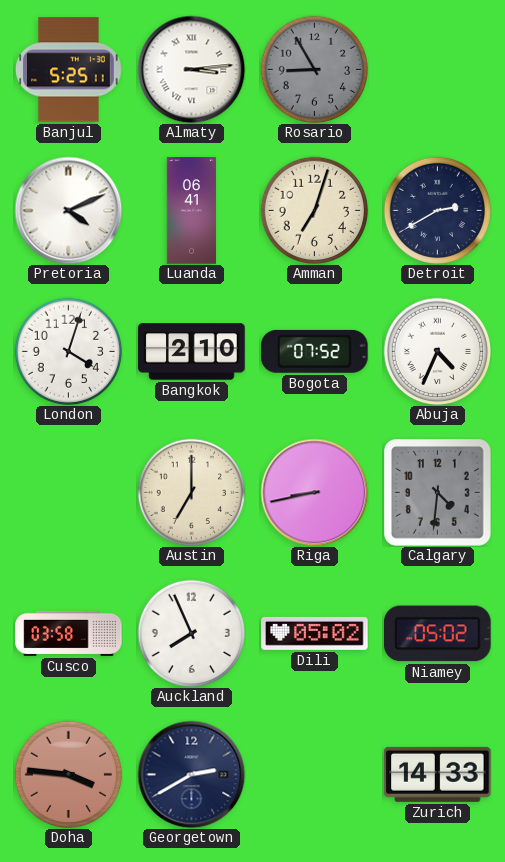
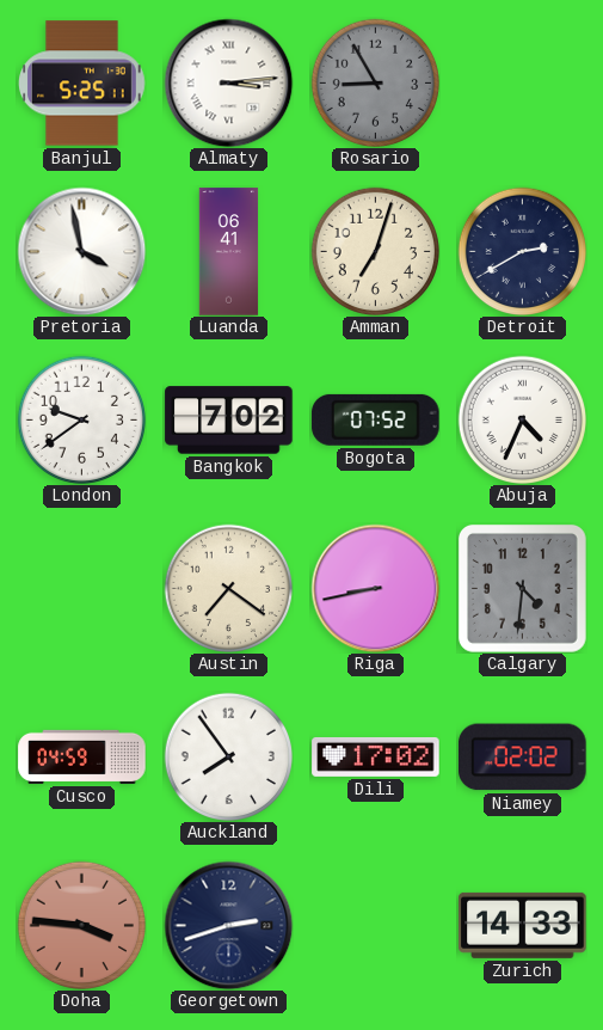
Pretoria: 4:11 -> 3:58 (81, 251)
London: 4:03 -> 9:39 (81, 419)
Bangkok: 2:10 -> 7:02 (229, 421)
Austin: 7:00 -> 7:21 (228, 588)
Cusco: 03:58 -> 04:59 (82, 756)
Auckland: 7:56 -> 7:54 (228, 756)
Dili: 05:02 -> 17:02 (376, 756)
Niamey: 05:02 -> 02:02 (523, 758)
Georgetown: 2:40 -> 2:42 (228, 925)
